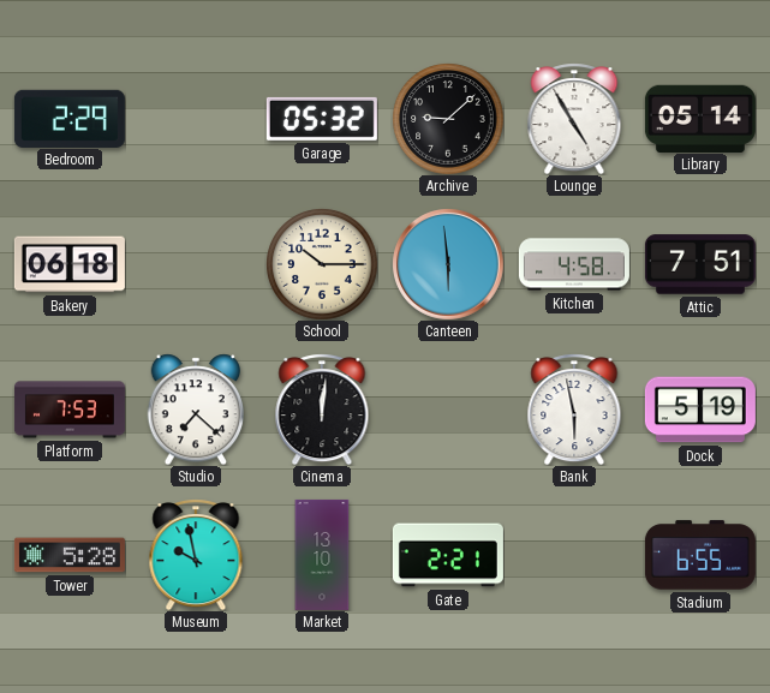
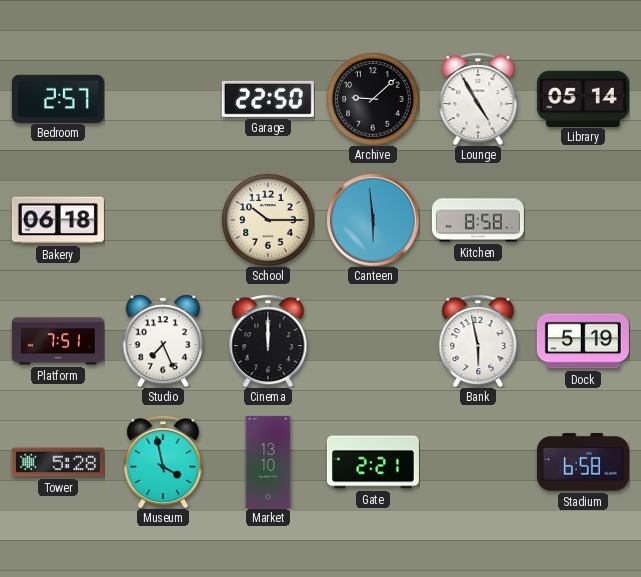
Bedroom: 2:29 -> 2:57 (58, 98)
Garage: 05:32 -> 22:50 (268, 99)
Kitchen: 4:58 -> 8:58 (478, 220)
Attic: 7:51 -> none (700, 264)
Platform: 7:53 -> 7:51 (58, 341)
Studio: 7:22 -> 7:26 (163, 341)
Cinema: 12:01 -> 12:00 (268, 341)
Museum: 9:58 -> 3:58 (163, 462)
Stadium: 6:55 -> 6:58 (583, 462)
